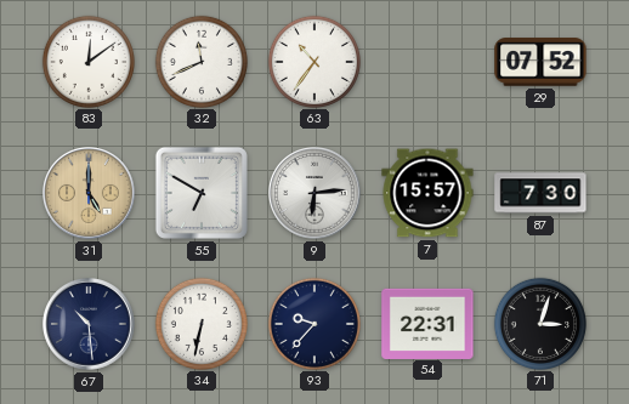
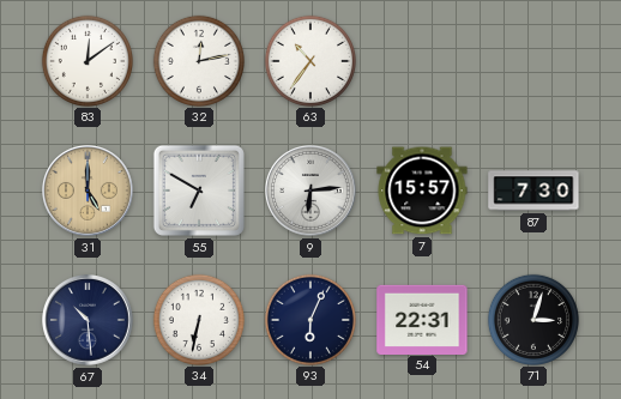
32: 11:41 -> 12:13 (198, 60)
29: 07:52 -> none (540, 62)
93: 9:37 -> 6:04 (309, 319)
